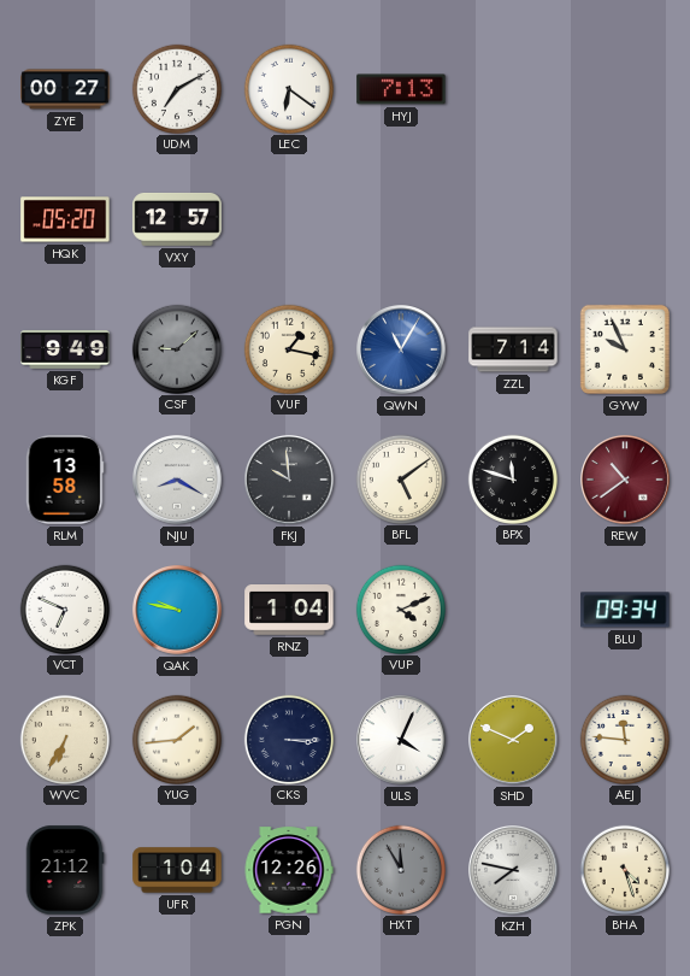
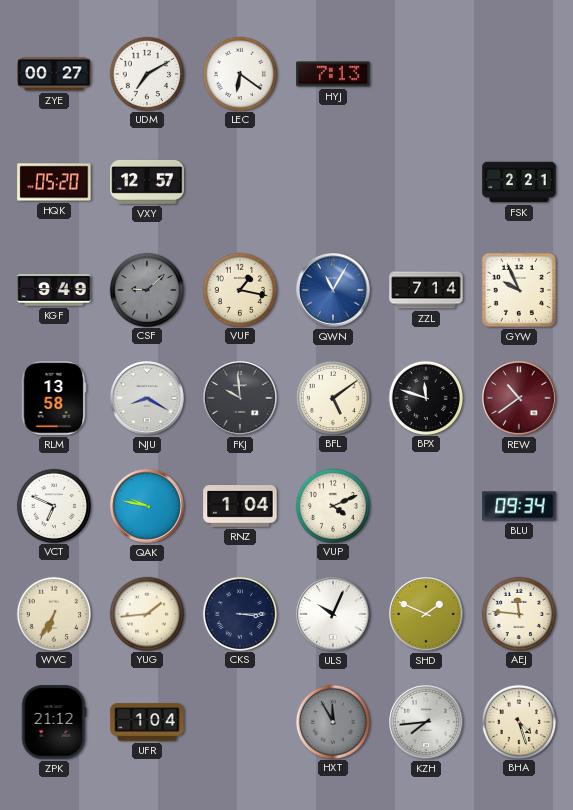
FSK: none -> 2:21 (519, 182)
ULS: 4:04 -> 10:04 (333, 614)
PGN: 12:26 -> none (289, 870)
KZH: 7:47 -> 7:44 (426, 722)
